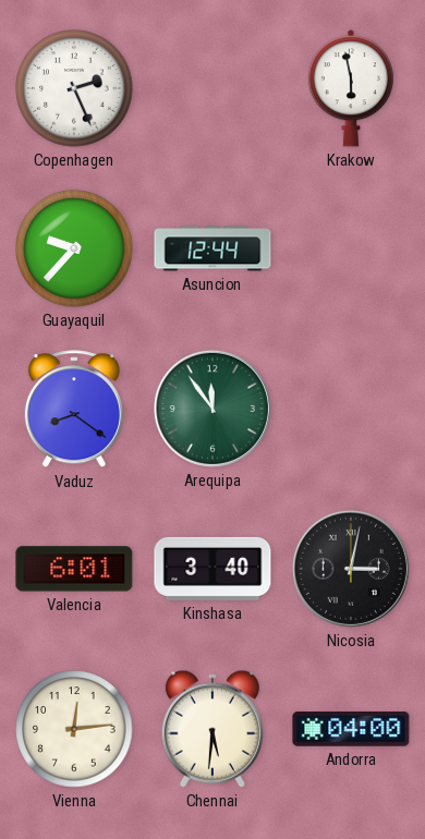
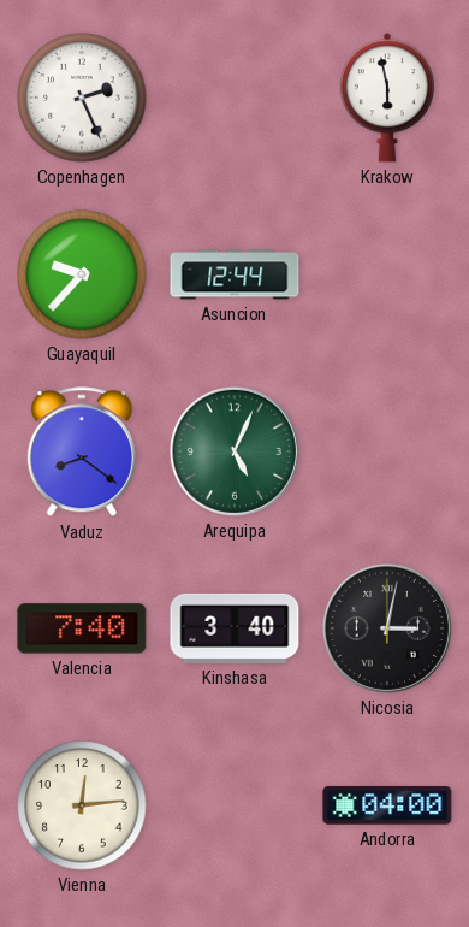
Arequipa: 11:54 -> 5:04 (234, 451)
Valencia: 6:01 -> 7:40 (82, 628)
Chennai: 5:31 -> none (212, 729)
